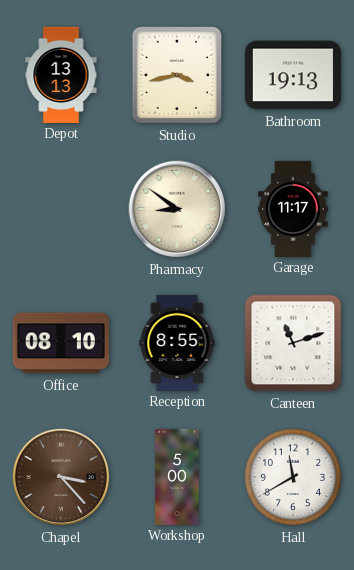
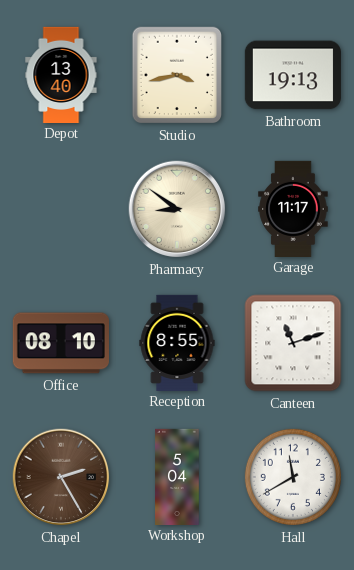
Depot: 13:13 -> 13:40 (61, 74)
Chapel: 3:23 -> 2:25 (61, 477)
Workshop: 5:00 -> 5:04 (177, 476)
